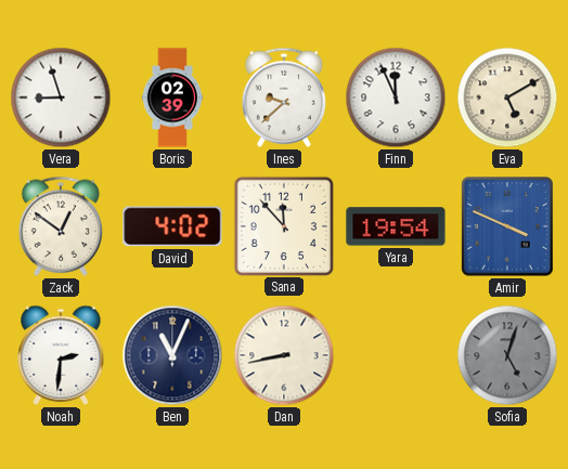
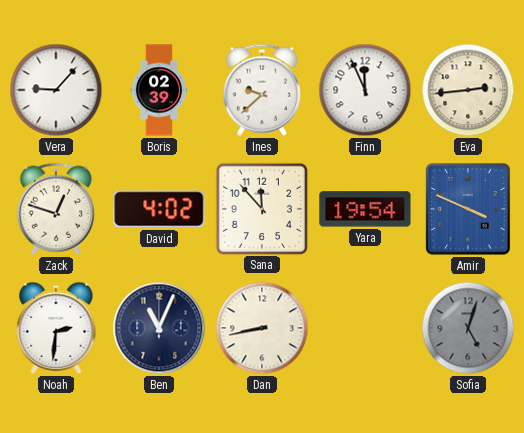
Vera: 8:57 -> 9:07 (56, 90)
Eva: 5:10 -> 2:44 (468, 90)
Zack: 12:51 -> 12:48 (56, 209)
